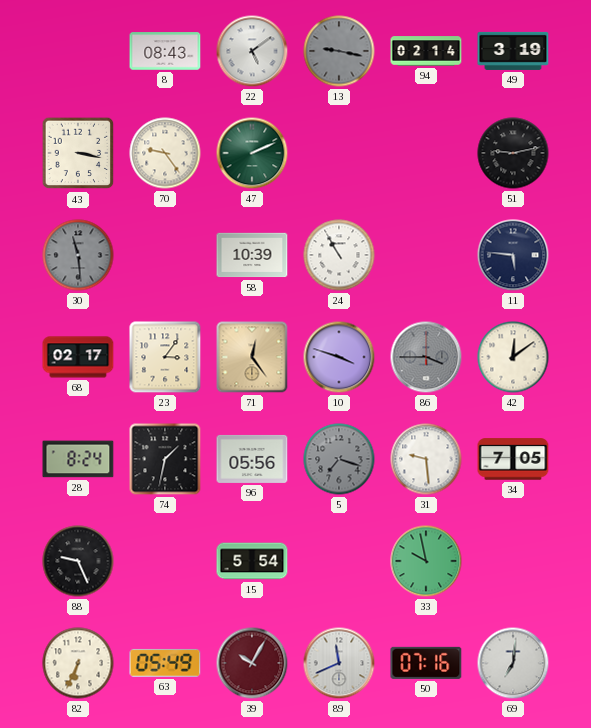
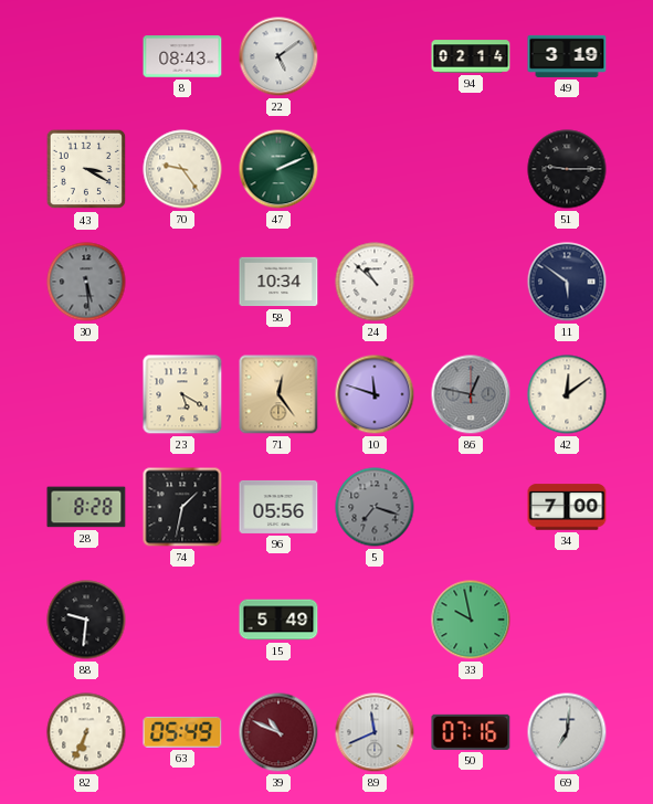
13: 9:17 -> none (339, 51)
43: 3:17 -> 3:20 (86, 169)
51: 9:13 -> 9:15 (567, 169)
30: 11:29 -> 5:29 (86, 282)
58: 10:39 -> 10:34 (278, 282)
24: 10:55 -> 10:52 (375, 282)
11: 5:46 -> 5:51 (567, 282)
68: 02:17 -> none (78, 357)
23: 3:06 -> 5:20 (182, 394)
10: 3:48 -> 11:48 (375, 394)
86: 3:45 -> 12:47 (471, 394)
28: 8:24 -> 8:28 (86, 507)
31: 9:29 -> none (426, 459)
34: 7:05 -> 7:00 (567, 507)
88: 9:26 -> 9:31 (86, 620)
15: 5:54 -> 5:49 (278, 620)
39: 10:05 -> 10:49 (278, 732)
